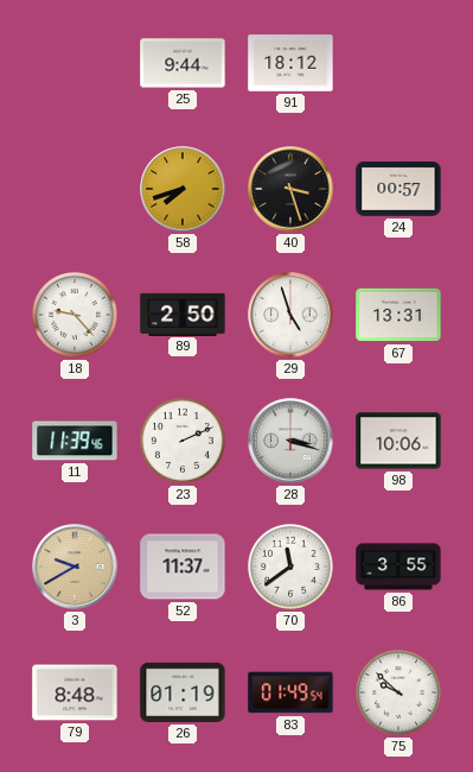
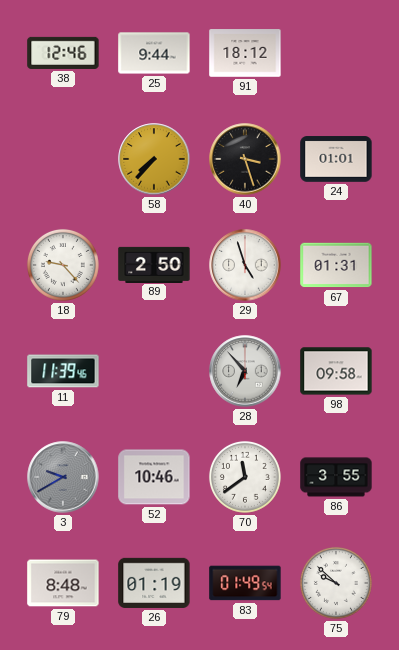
38: none -> 12:46 (63, 53)
58: 7:42 -> 7:37 (154, 159)
24: 00:57 -> 01:01 (336, 159)
67: 13:31 -> 01:31 (336, 265)
23: 2:11 -> none (183, 441)
28: 3:18 -> 6:53 (245, 371)
98: 10:06 -> 09:58 (336, 371)
3 dial: champagne -> grey (63, 477)
52: 11:37 -> 10:46 (154, 477)
